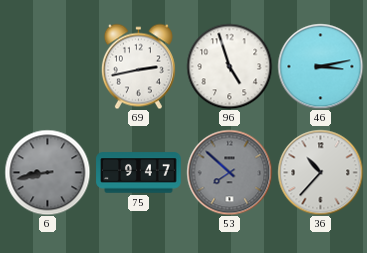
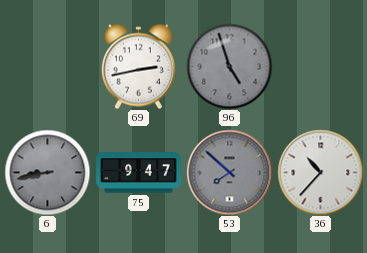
96 dial: white -> grey (229, 66)
46: 3:13 -> none (320, 66)
